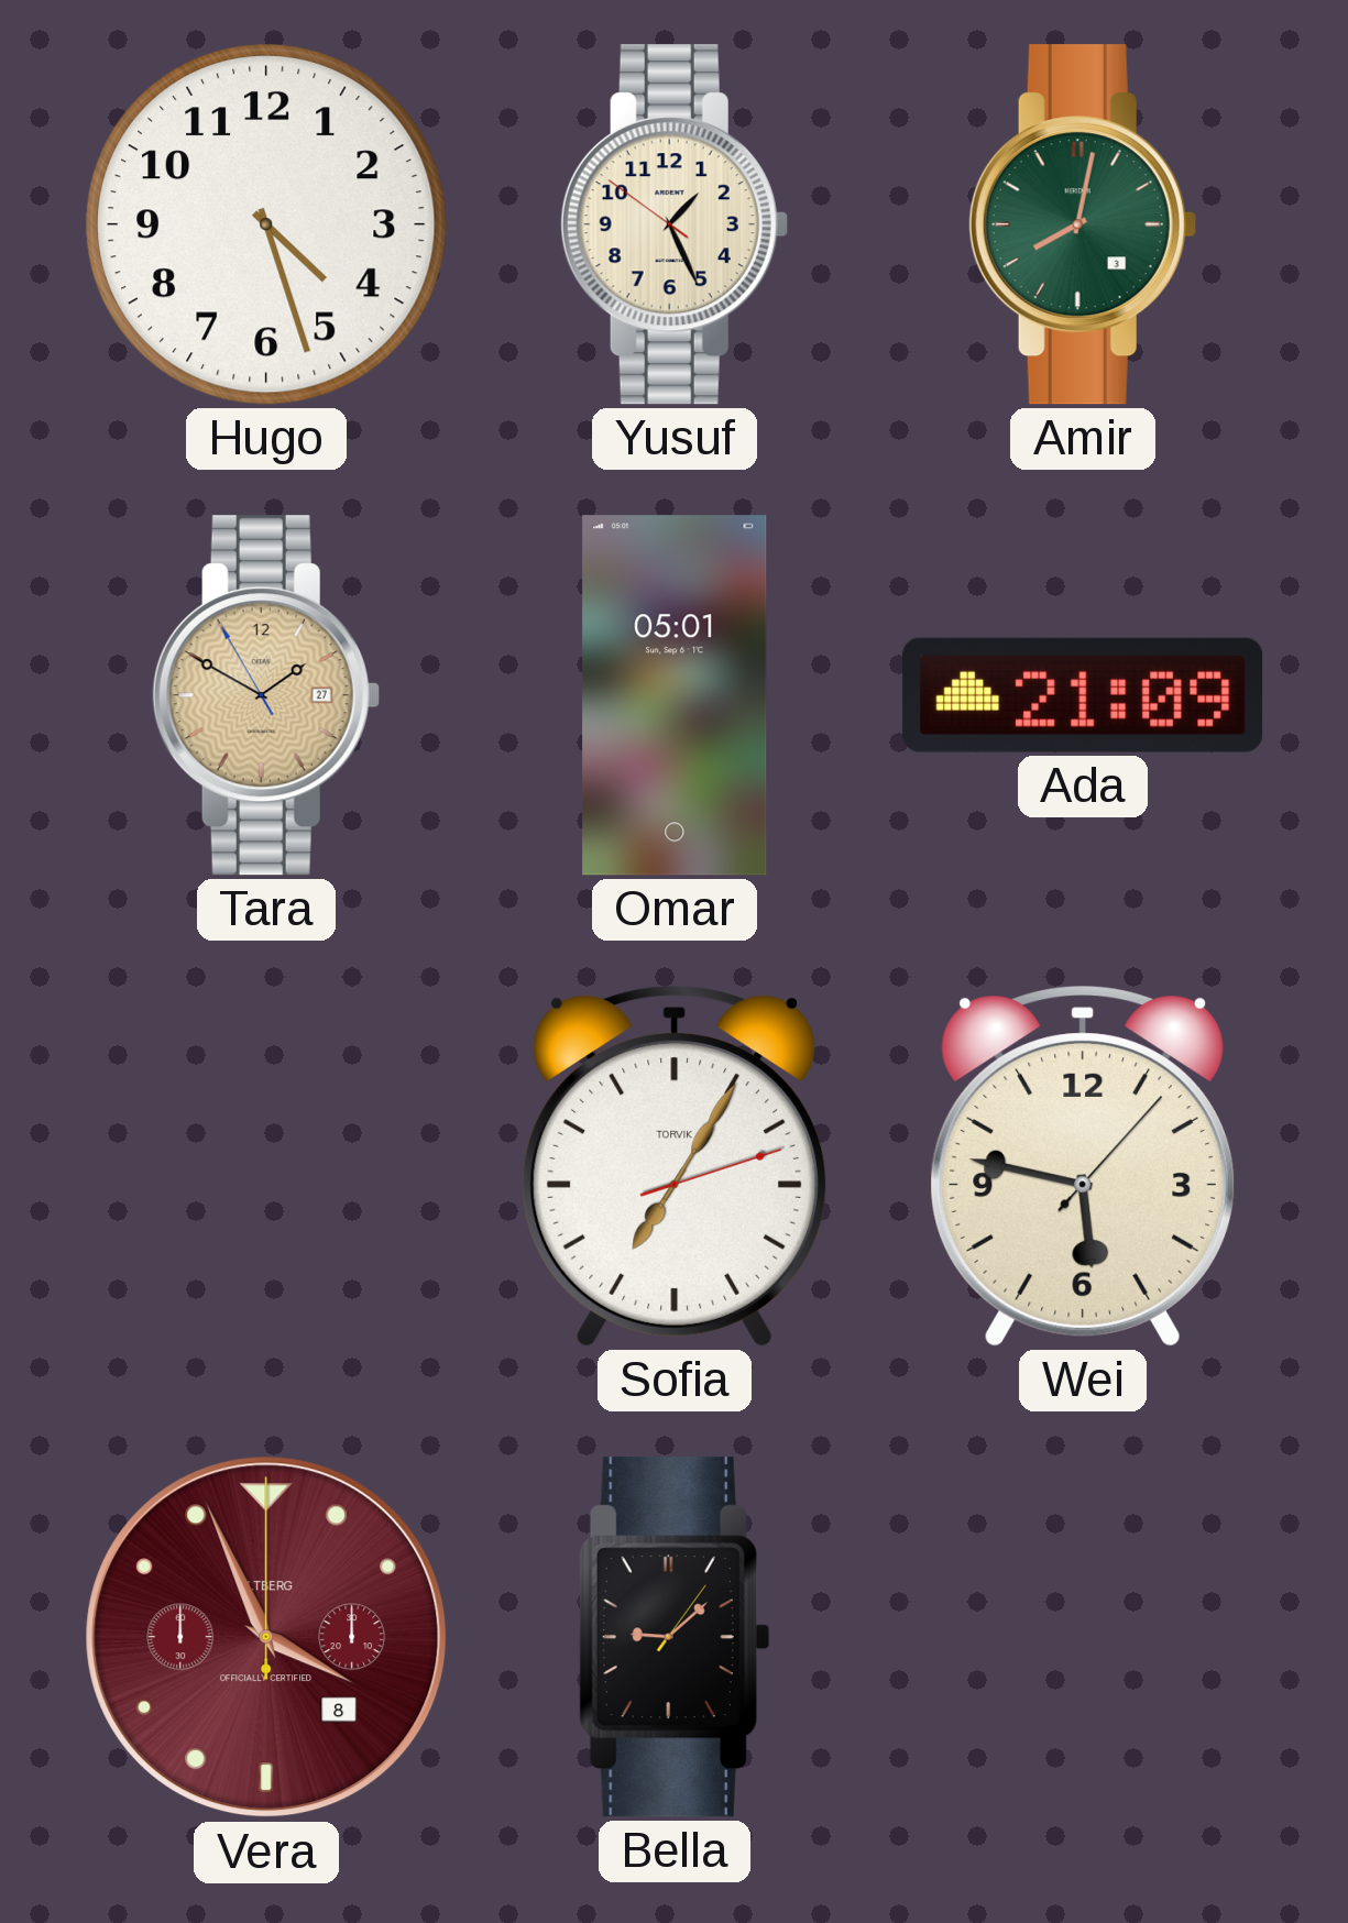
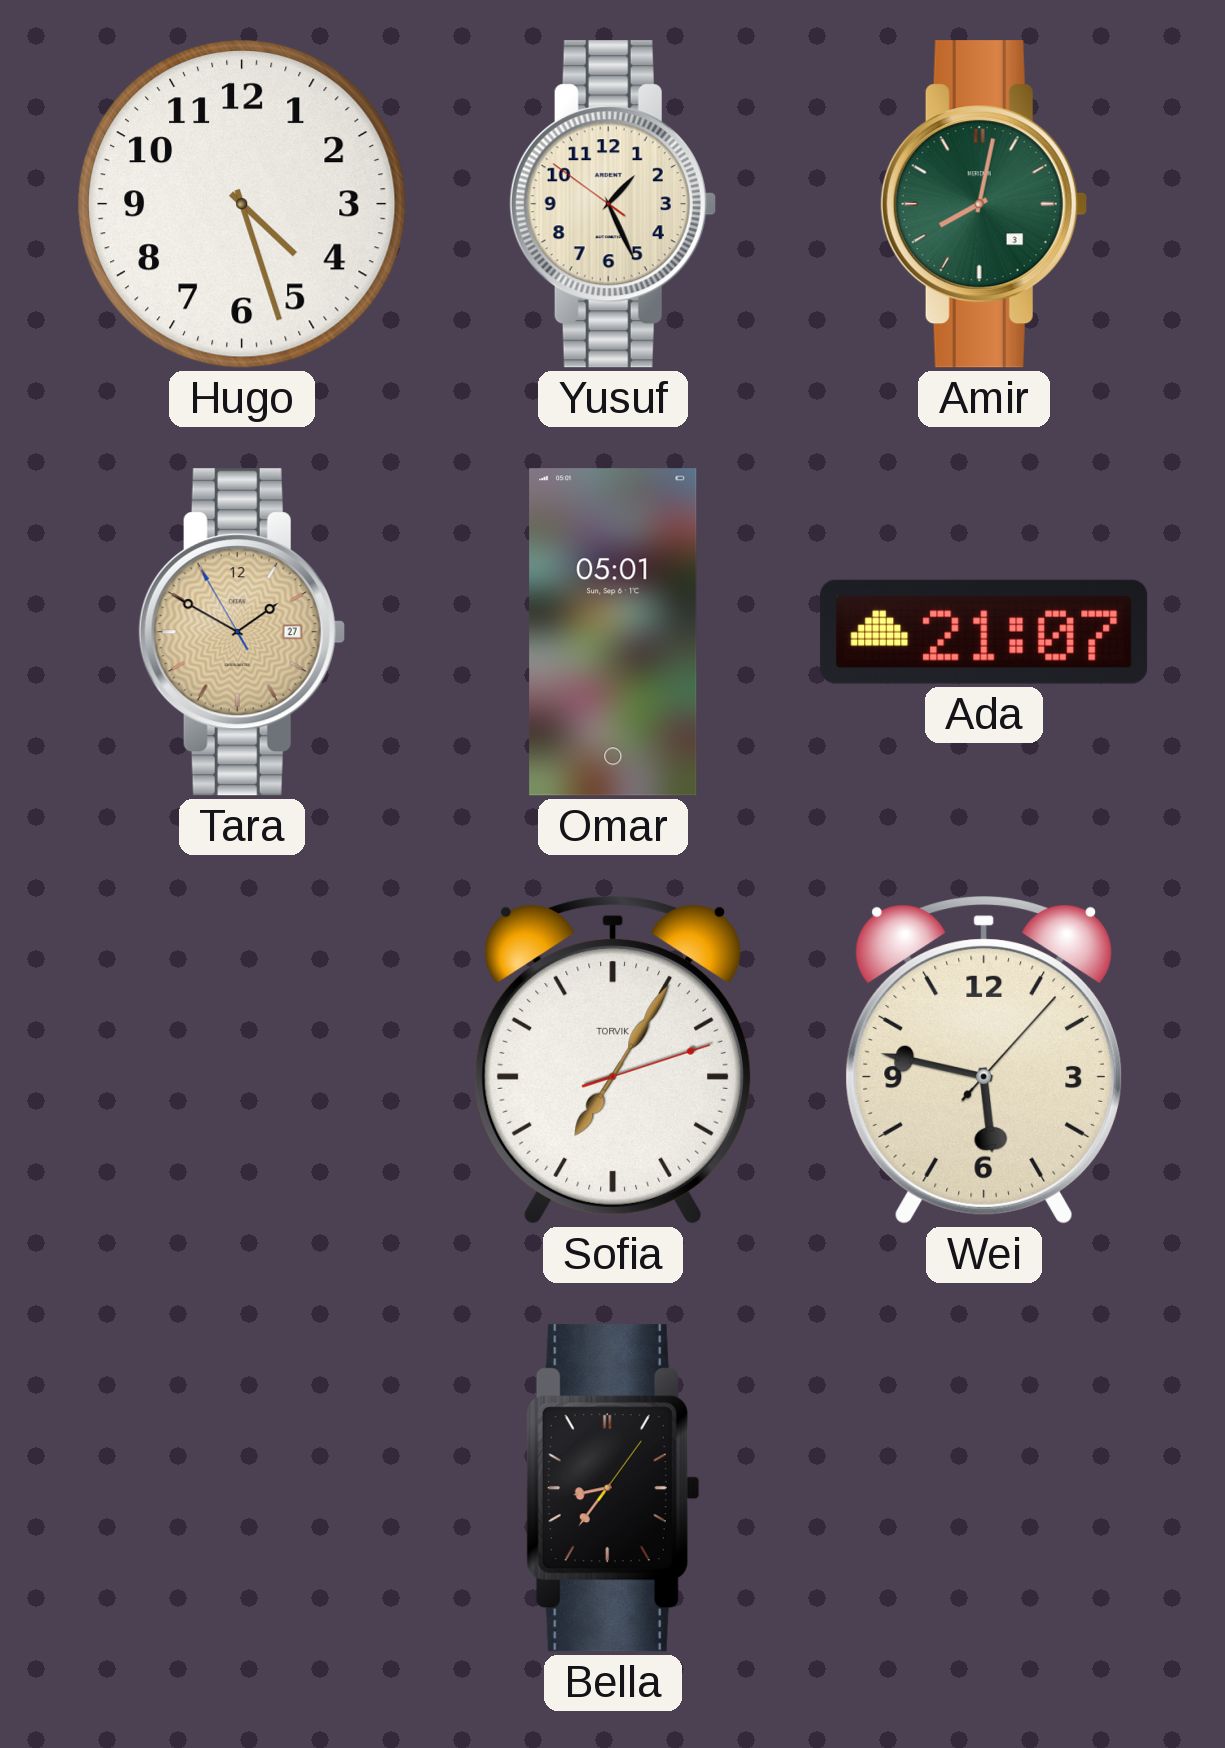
Ada: 21:09 -> 21:07 (984, 632)
Vera: 3:56 -> none (266, 1637)
Bella: 9:08 -> 8:36 (613, 1488)
